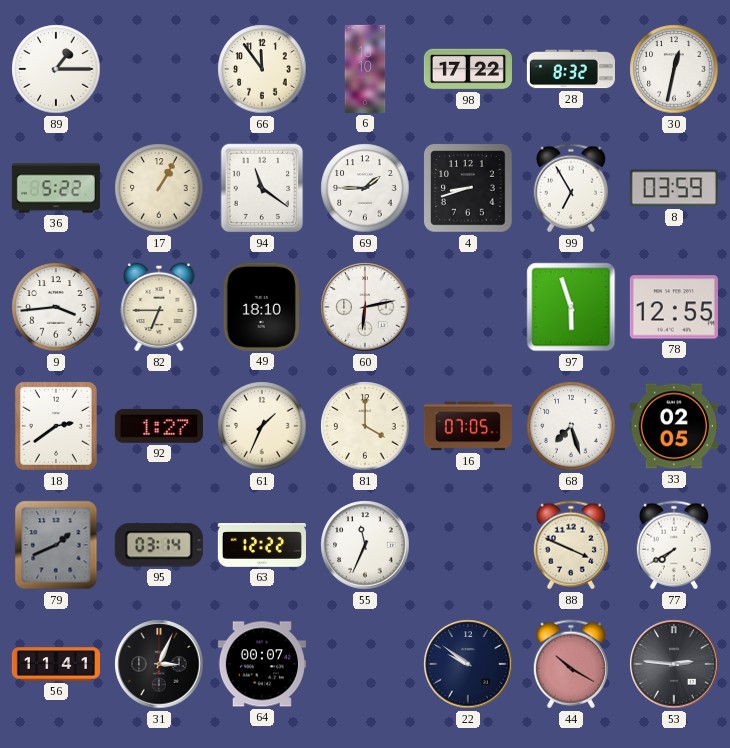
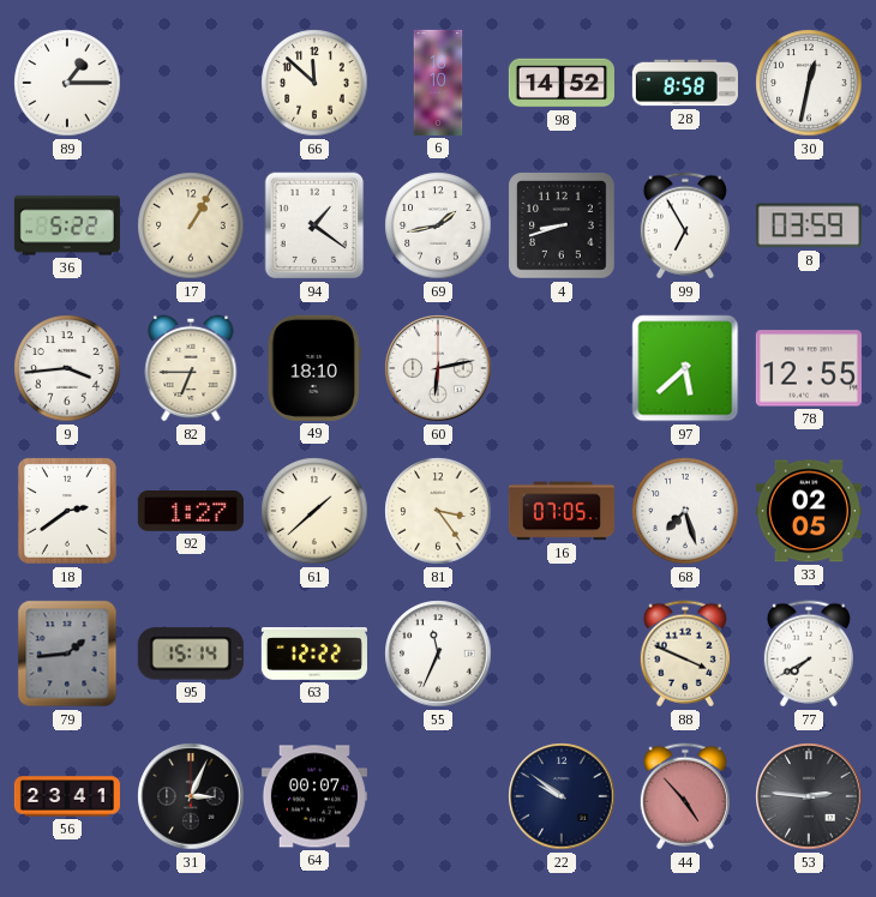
66: 11:54 -> 11:52 (314, 83)
98: 17:22 -> 14:52 (562, 83)
28: 8:32 -> 8:58 (685, 83)
94: 11:21 -> 1:21 (314, 225)
69: 1:45 -> 1:43 (438, 225)
97: 5:57 -> 5:38 (685, 368)
61: 1:34 -> 1:38 (314, 511)
81: 4:00 -> 3:24 (438, 511)
79: 1:41 -> 1:44 (67, 654)
95: 03:14 -> 15:14 (191, 654)
56: 11:41 -> 23:41 (67, 796)
44: 10:20 -> 4:53 (685, 796)
